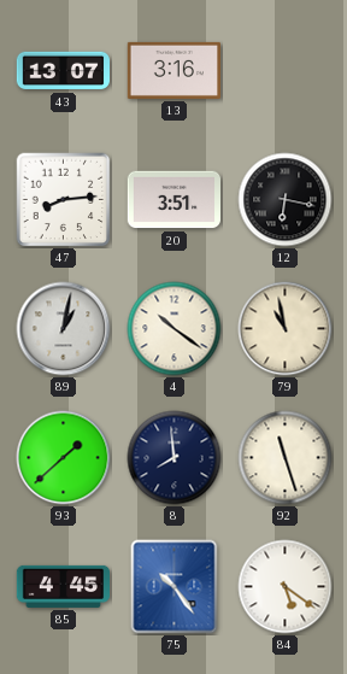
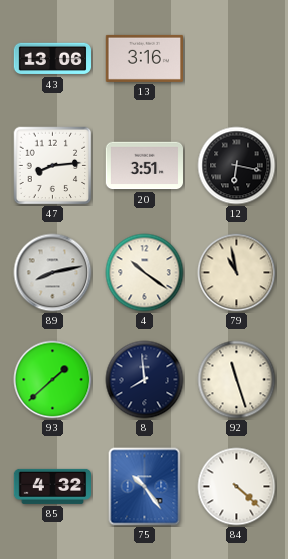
43: 13:07 -> 13:06 (52, 59)
89: 1:02 -> 8:13 (53, 273)
85: 4:45 -> 4:32 (53, 486)
84: 5:21 -> 4:22 (237, 487)
